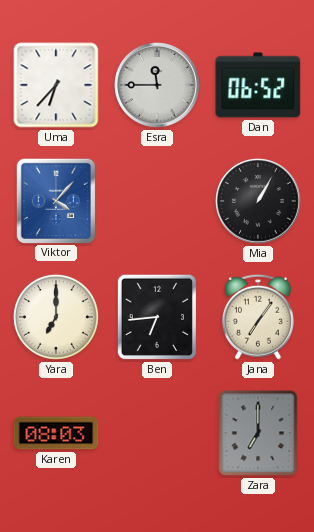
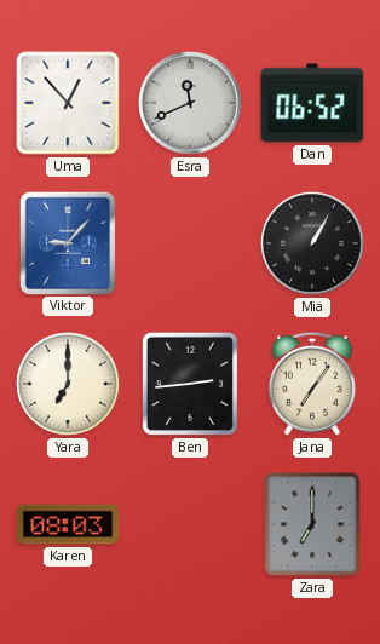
Uma: 6:37 -> 12:53 (68, 103)
Esra: 11:45 -> 11:41 (191, 104)
Viktor: 4:07 -> 9:07 (67, 242)
Ben: 6:44 -> 2:44 (190, 384)
